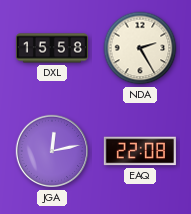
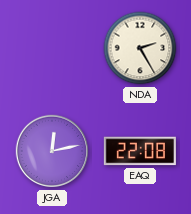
DXL: 15:58 -> none (52, 48)
